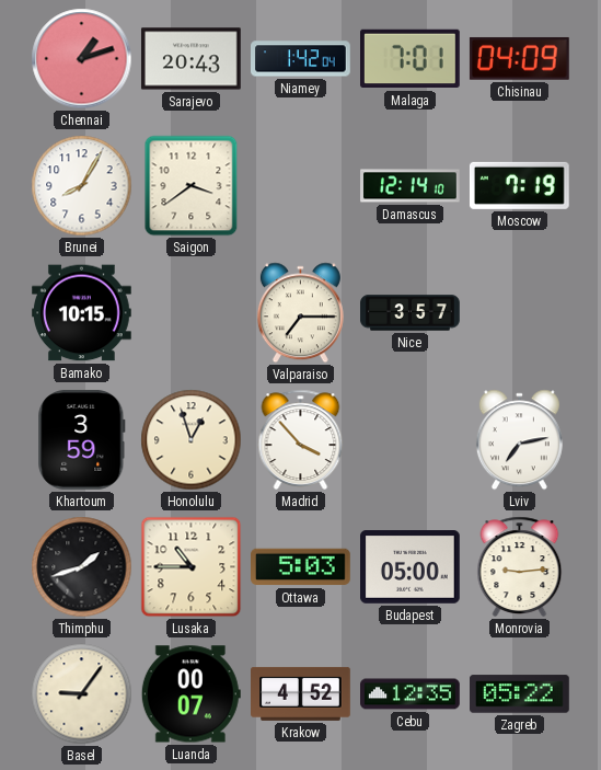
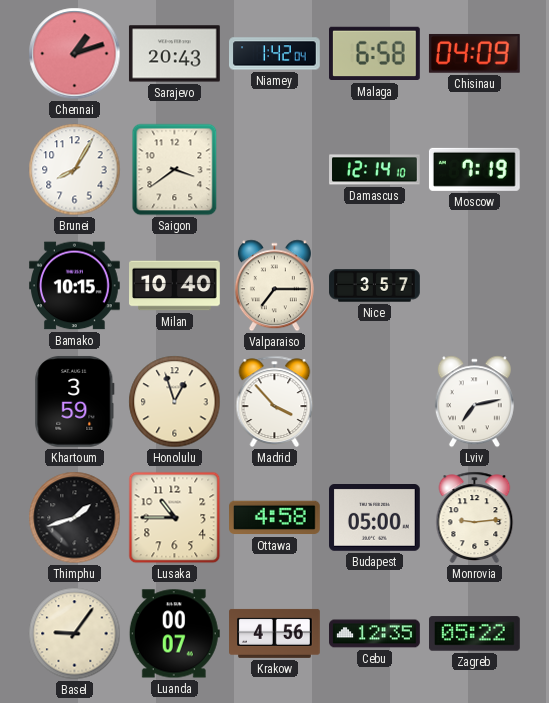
Malaga: 7:01 -> 6:58 (375, 54)
Milan: none -> 10:40 (175, 286)
Ottawa: 5:03 -> 4:58 (275, 518)
Krakow: 4:52 -> 4:56 (275, 633)
